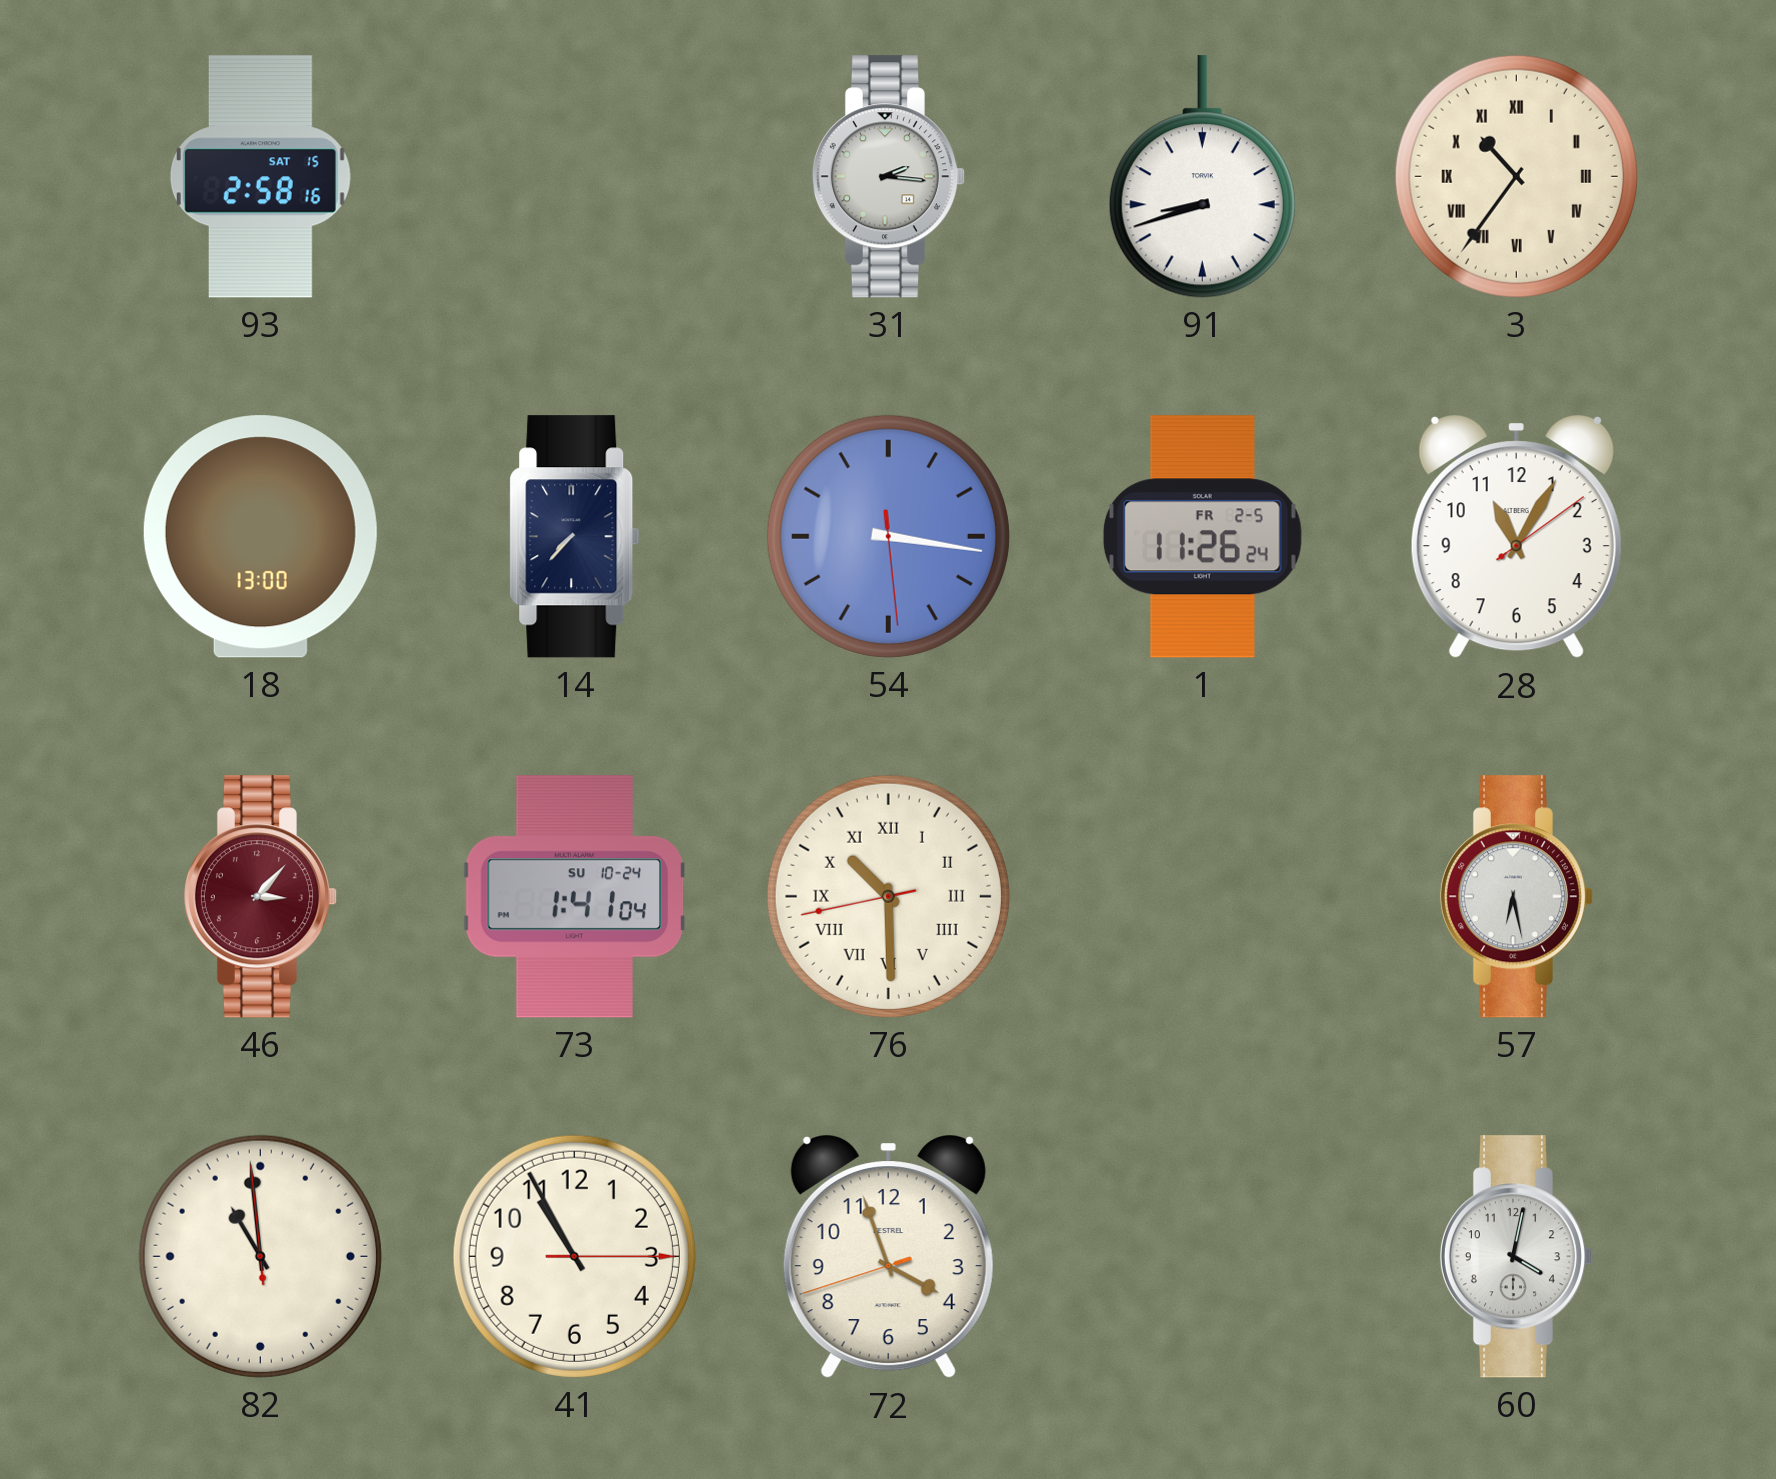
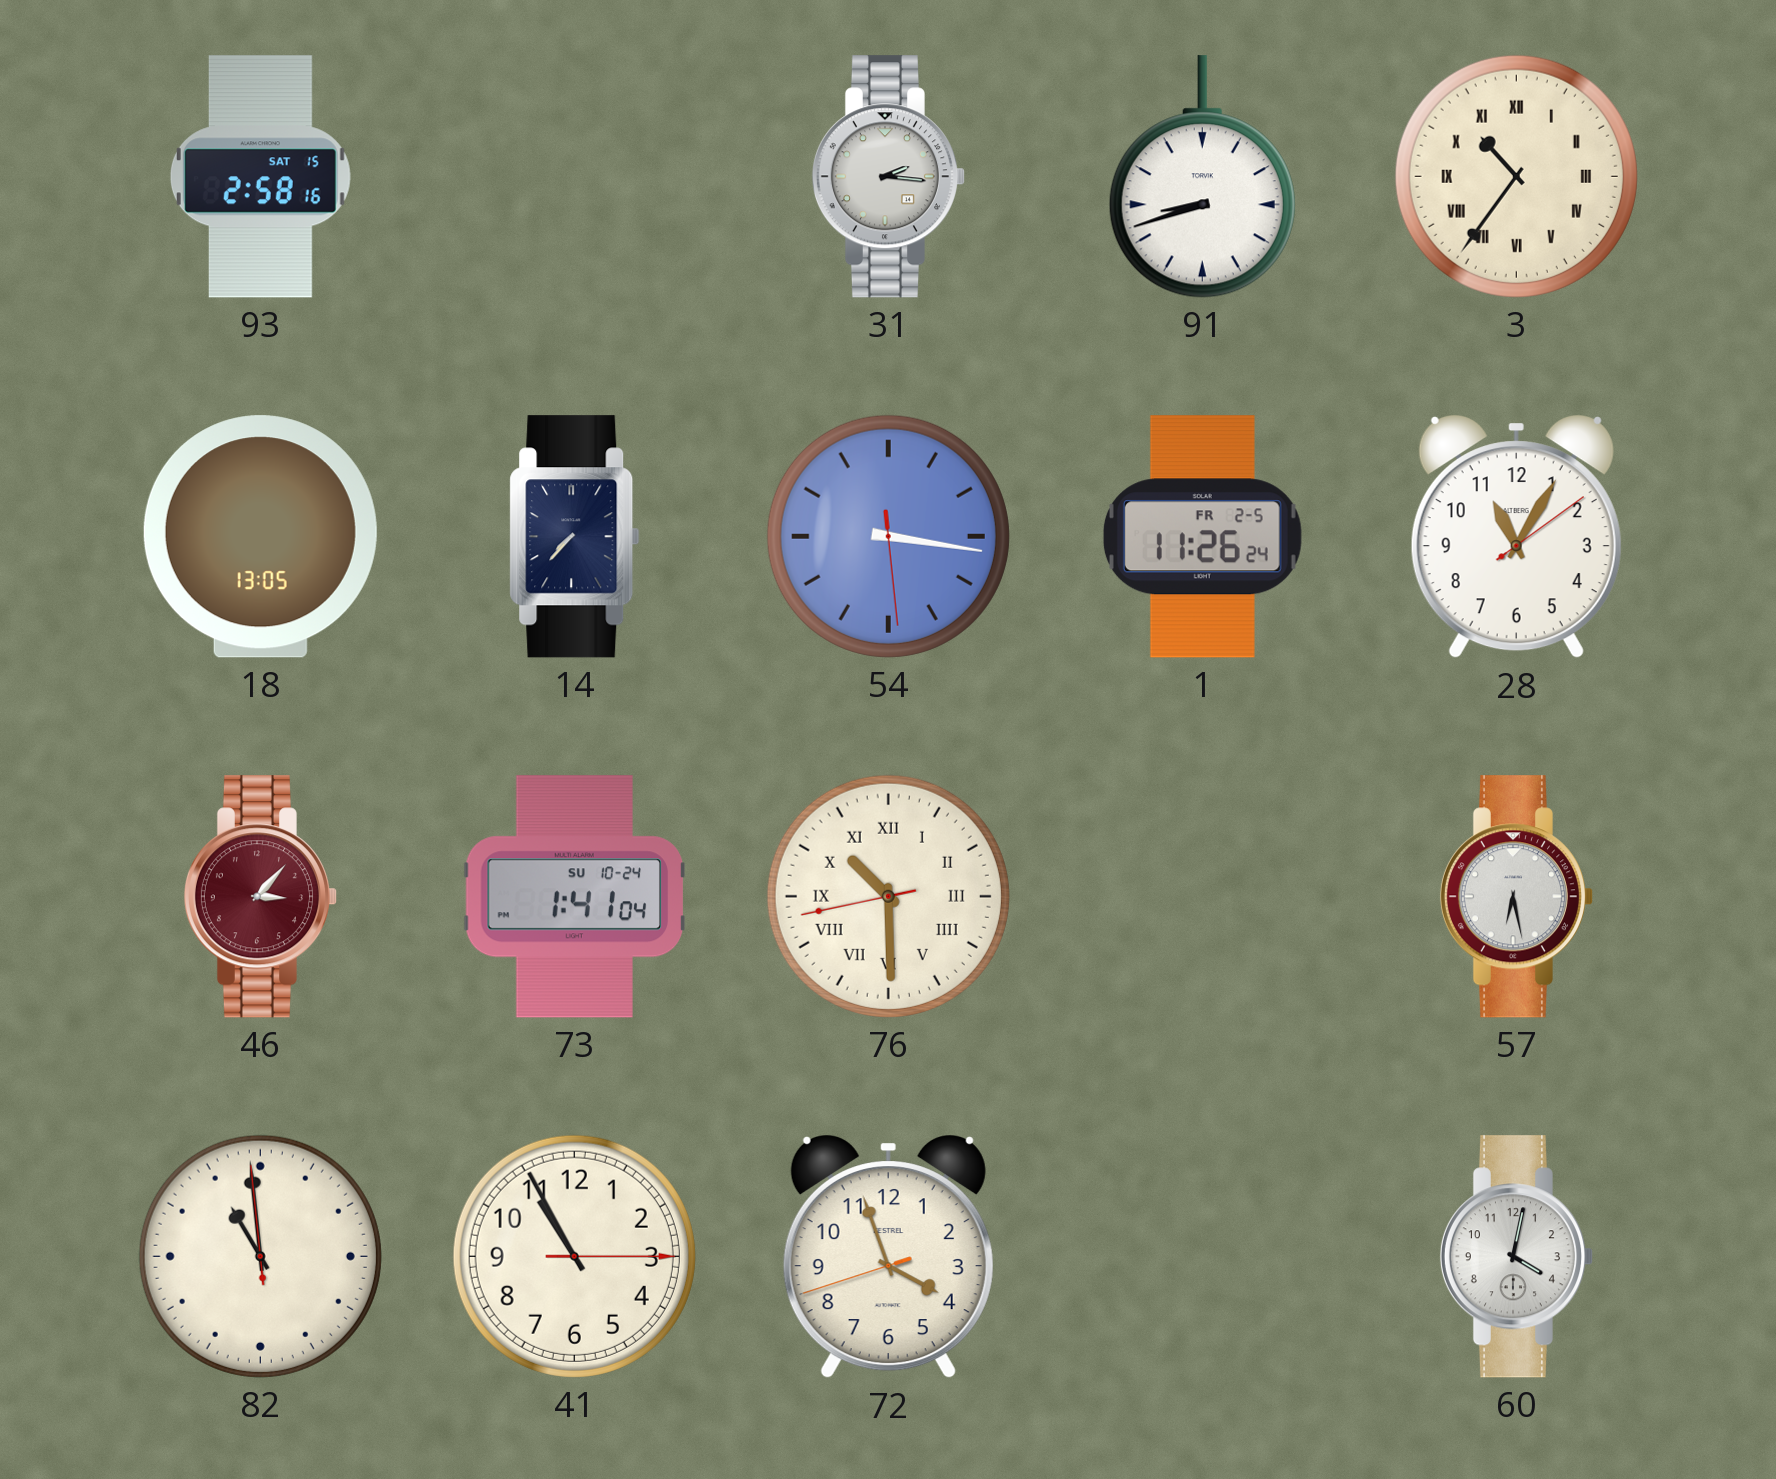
18: 13:00 -> 13:05 (260, 537)
